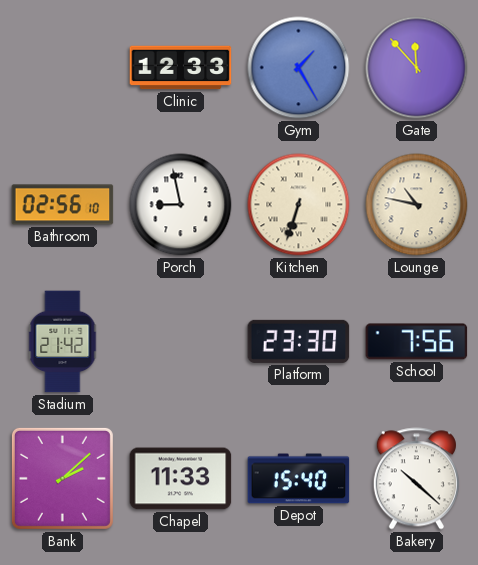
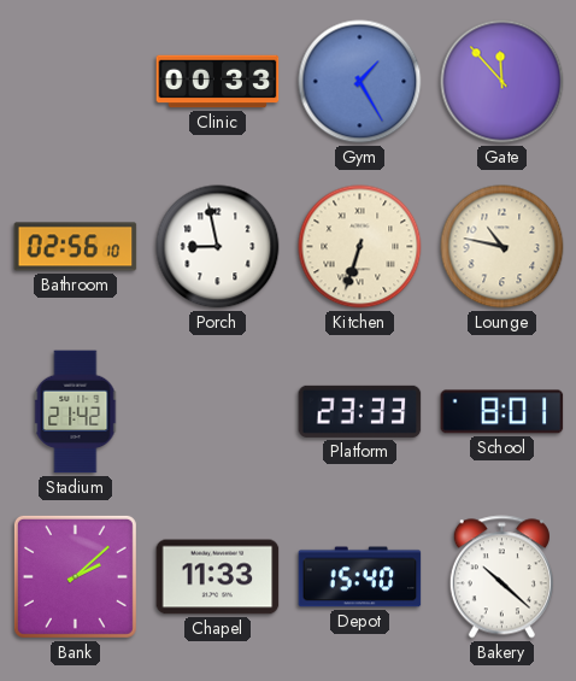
Clinic: 12:33 -> 00:33 (218, 82)
Platform: 23:30 -> 23:33 (360, 411)
School: 7:56 -> 8:01 (502, 412)
